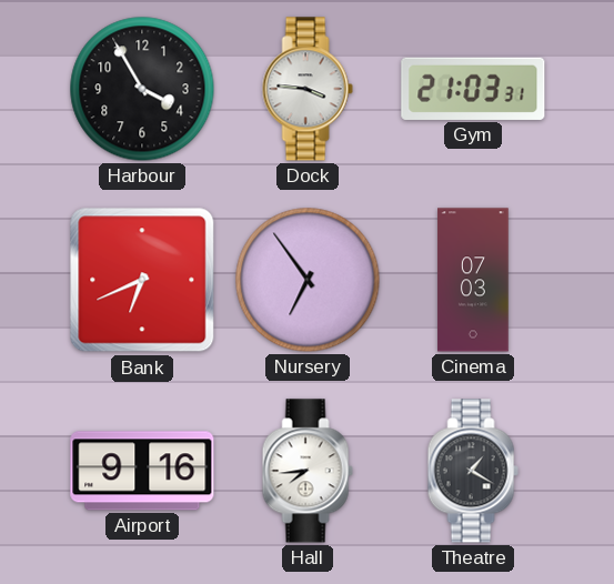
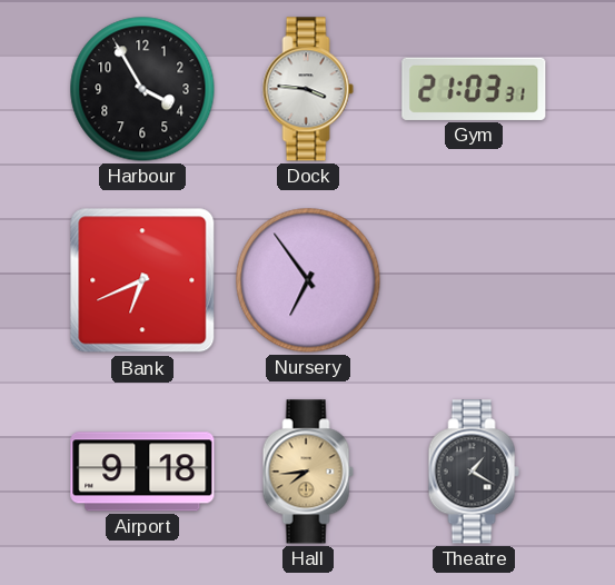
Cinema: 07:03 -> none (473, 280)
Airport: 9:16 -> 9:18 (142, 472)
Hall dial: white -> champagne (308, 472)
